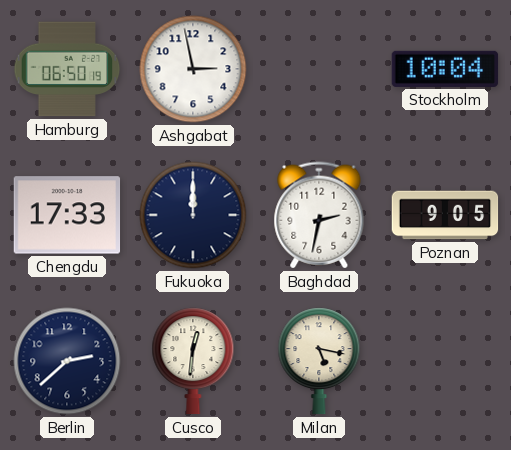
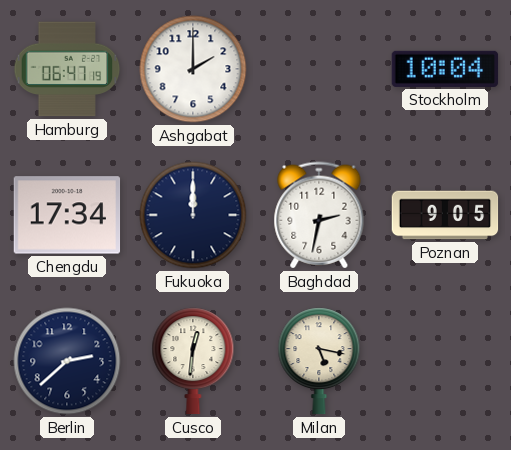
Hamburg: 06:50 -> 06:47 (67, 69)
Ashgabat: 2:58 -> 2:00 (193, 69)
Chengdu: 17:33 -> 17:34 (67, 215)
